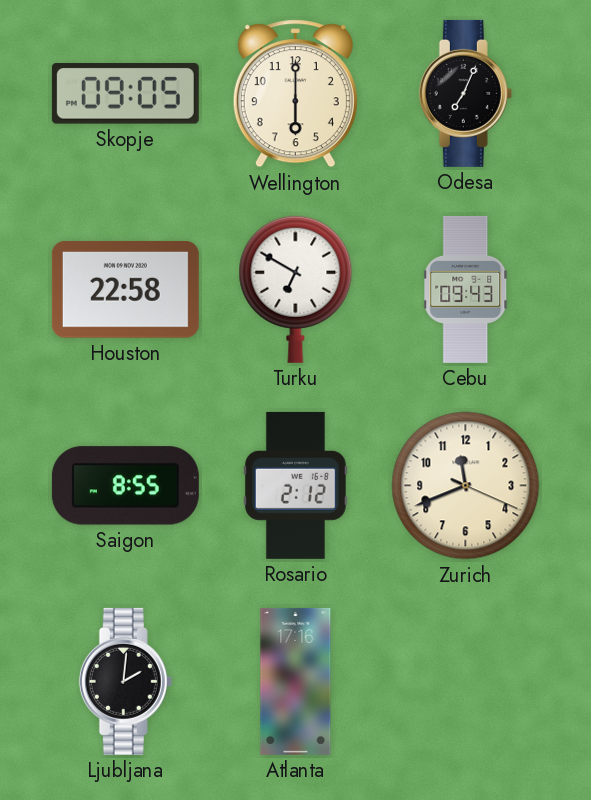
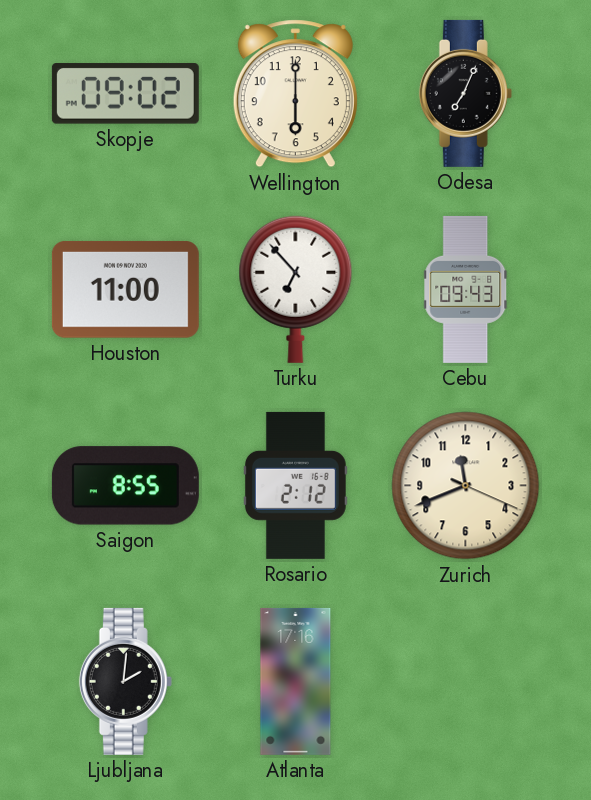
Skopje: 09:05 -> 09:02 (125, 94)
Houston: 22:58 -> 11:00 (125, 289)
Turku: 6:50 -> 6:53 (296, 289)
